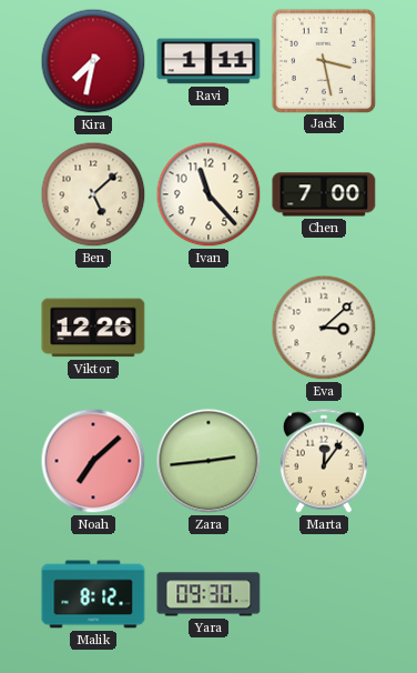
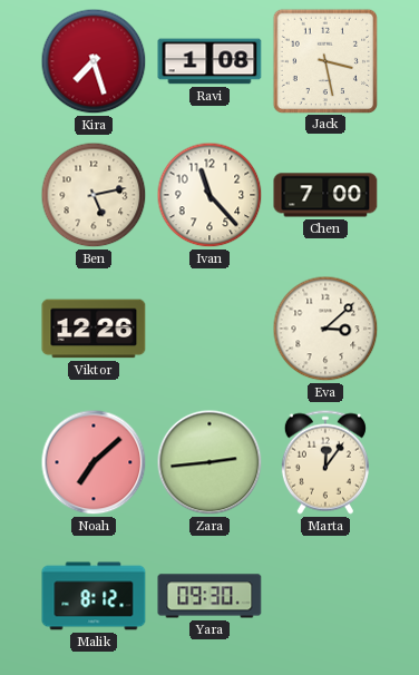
Kira: 7:32 -> 7:27 (94, 61)
Ravi: 1:11 -> 1:08 (209, 61)
Ben: 5:08 -> 5:13 (94, 195)
